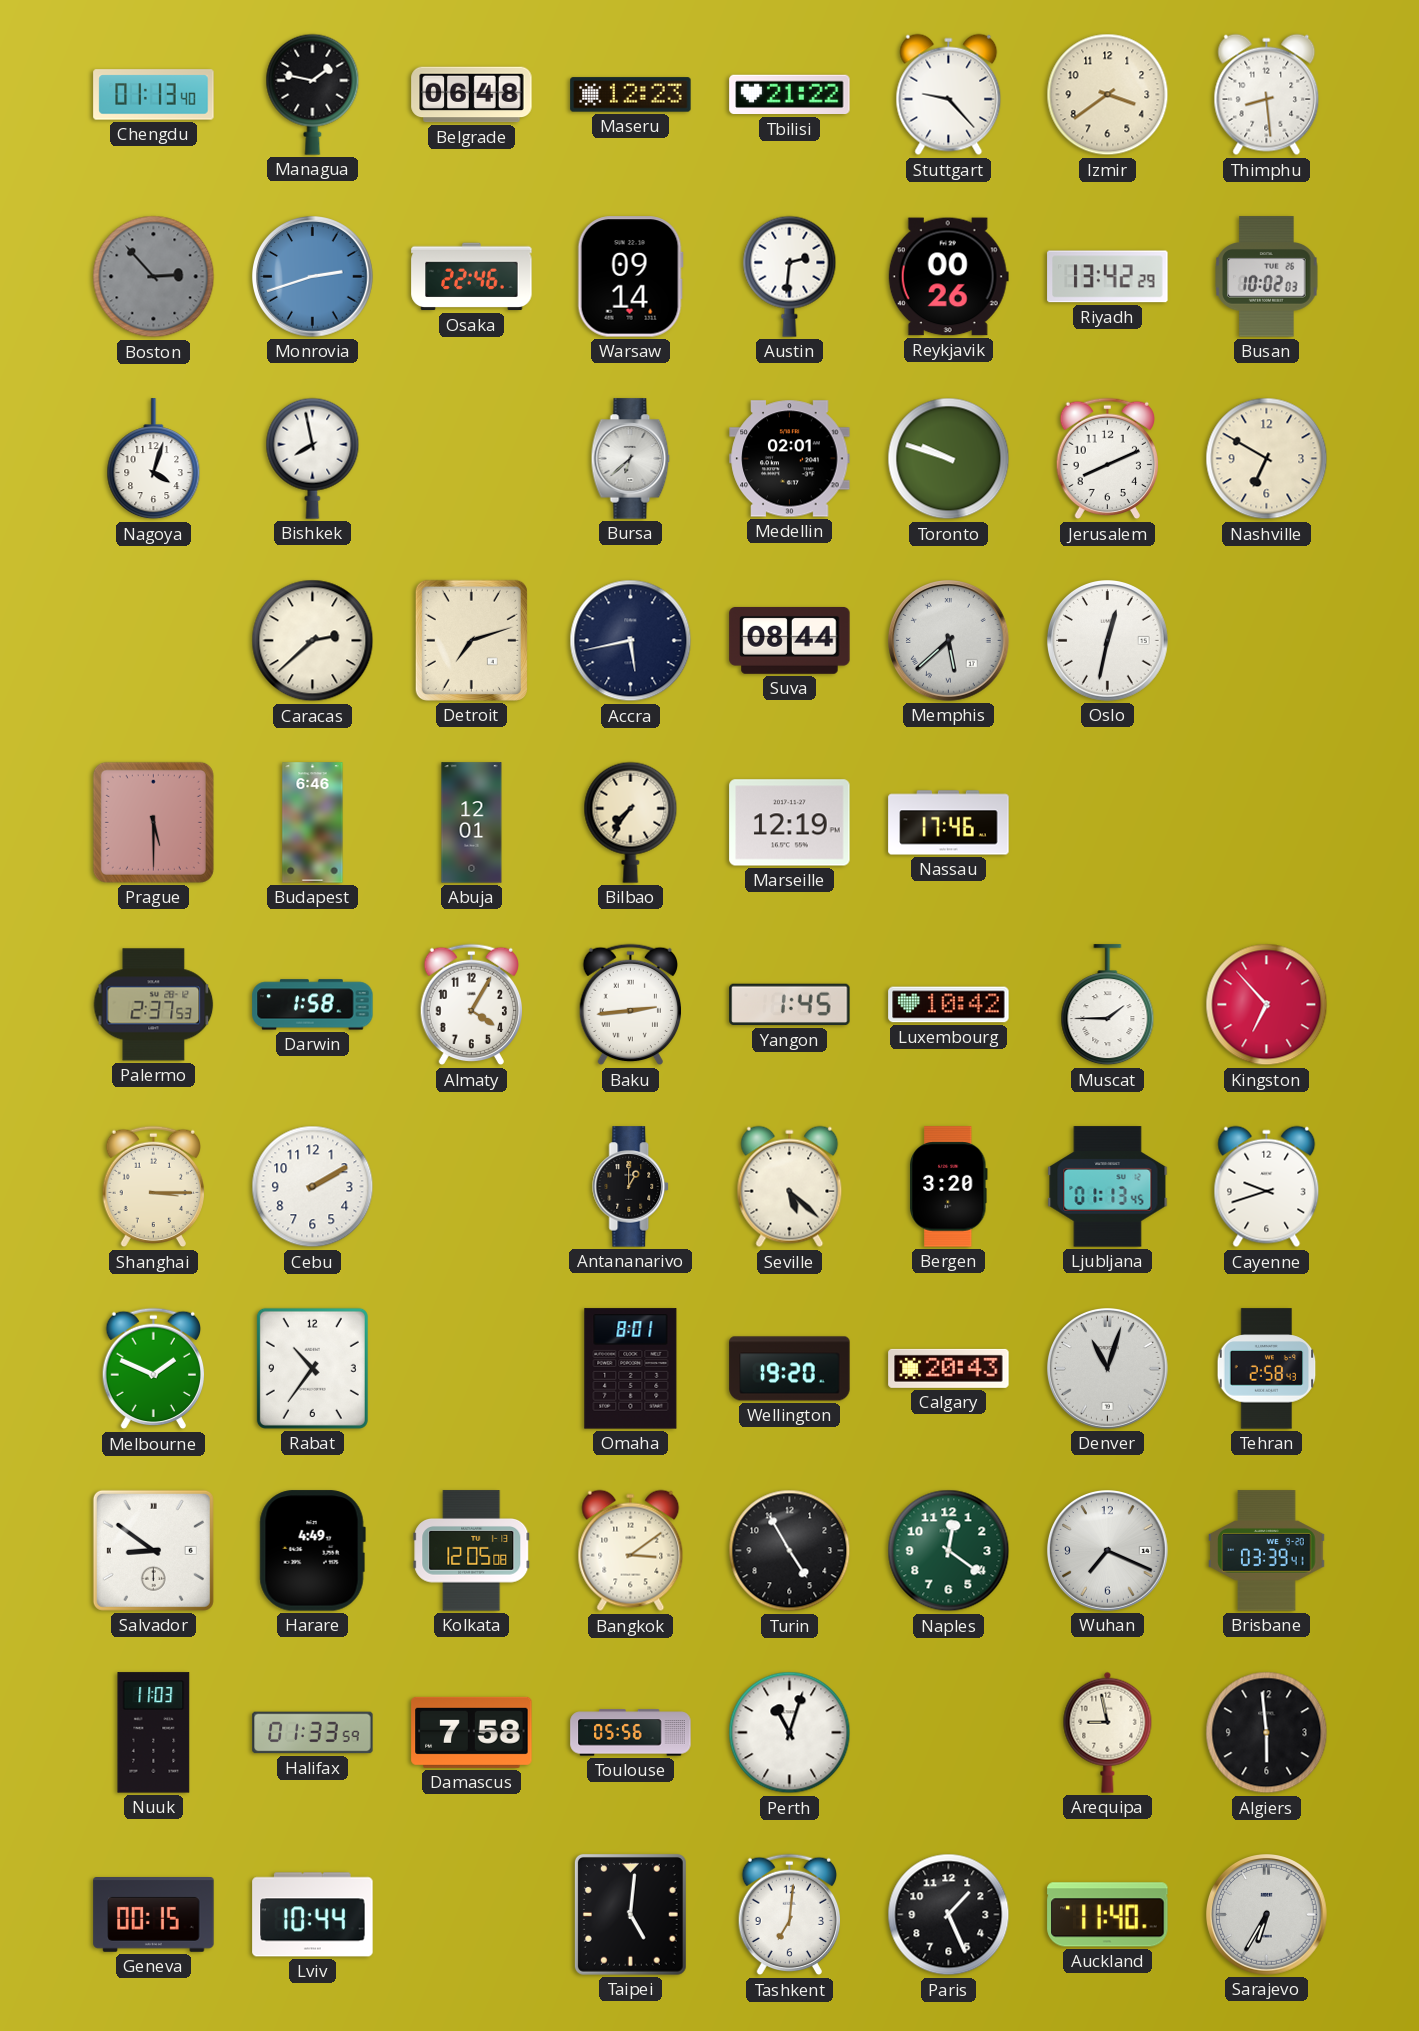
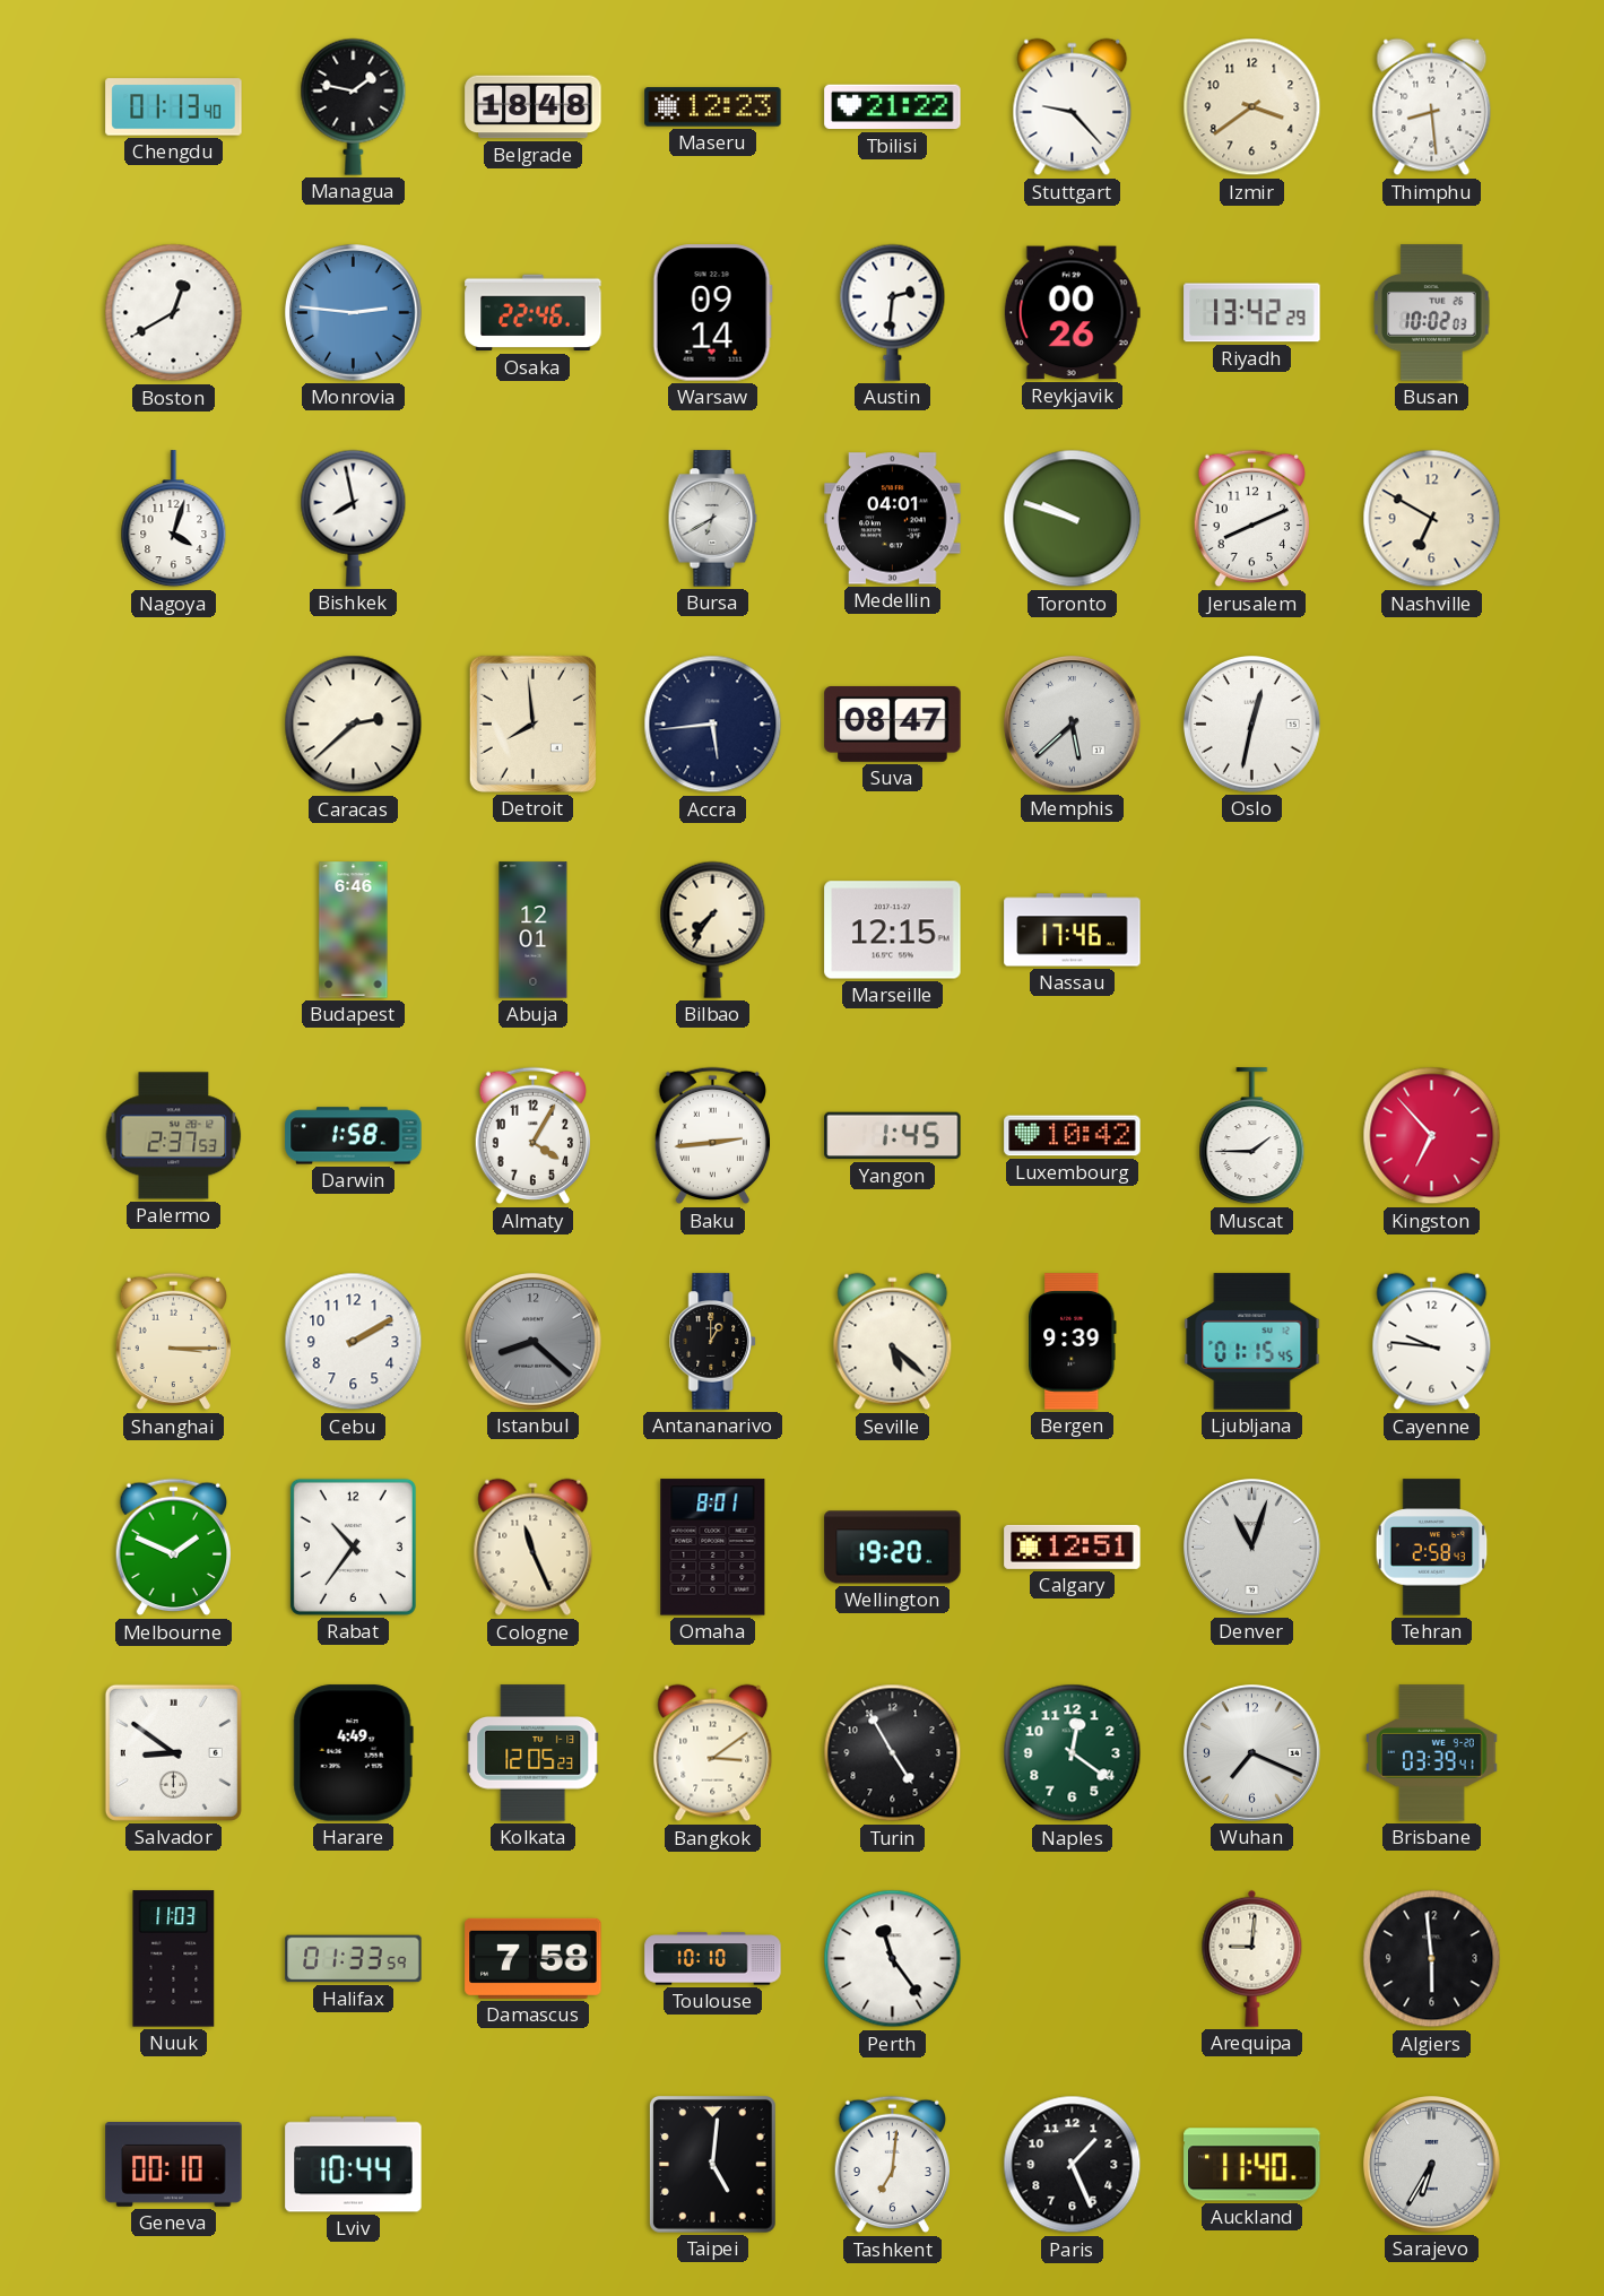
Belgrade: 06:48 -> 18:48 (534, 107)
Boston: 2:53 -> 12:40 (174, 313)
Boston dial: grey -> white (174, 313)
Monrovia: 2:42 -> 2:46 (354, 313)
Bursa: 6:38 -> 6:40 (713, 519)
Medellin: 02:01 -> 04:01 (893, 519)
Detroit: 7:12 -> 7:59 (532, 724)
Accra: 5:43 -> 5:44 (713, 725)
Suva: 08:44 -> 08:47 (893, 724)
Prague: 5:30 -> none (153, 822)
Marseille: 12:19 -> 12:15 (893, 930)
Istanbul: none -> 8:22 (534, 1342)
Bergen: 3:20 -> 9:39 (1073, 1342)
Ljubljana: 01:13 -> 01:15 (1252, 1342)
Cayenne: 9:42 -> 9:46 (1432, 1342)
Cologne: none -> 11:26 (534, 1548)
Calgary: 20:43 -> 12:51 (1073, 1546)
Kolkata: 12:05:08 -> 12:05:23 (534, 1753)
Toulouse: 05:56 -> 10:10 (713, 1959)
Perth: 11:03 -> 11:24 (893, 1959)
Arequipa: 8:58 -> 9:01 (1252, 1958)
Geneva: 00:15 -> 00:10 (174, 2165)
